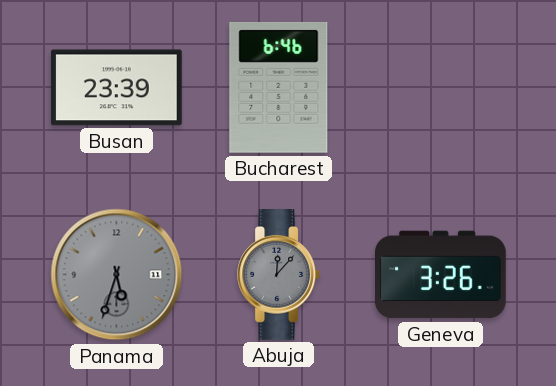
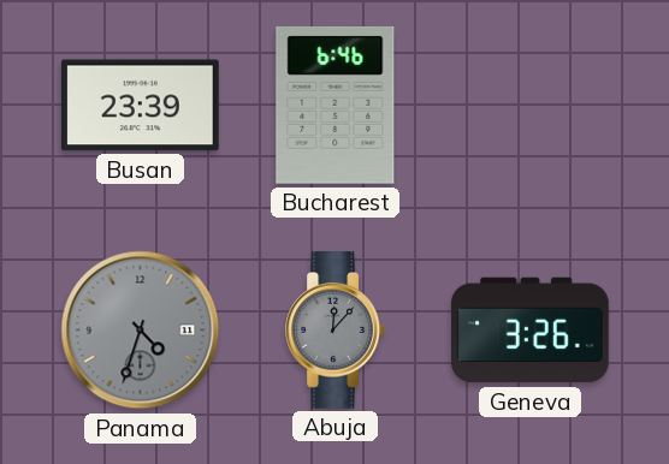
Panama: 5:33 -> 4:33 (141, 331)
